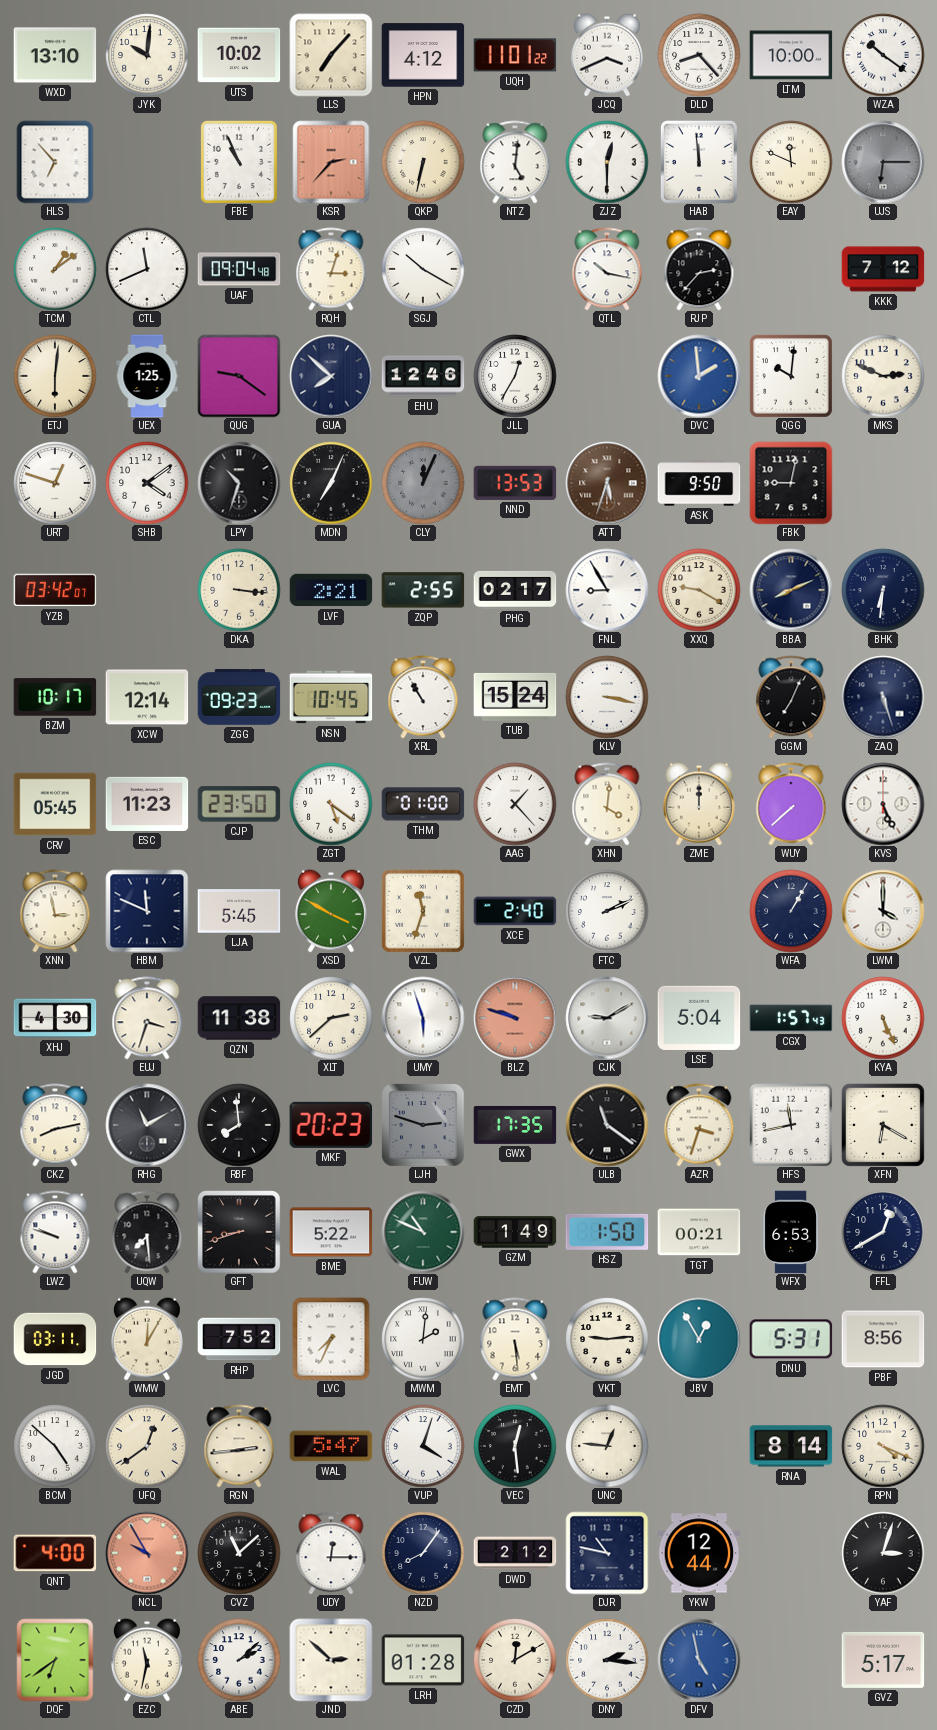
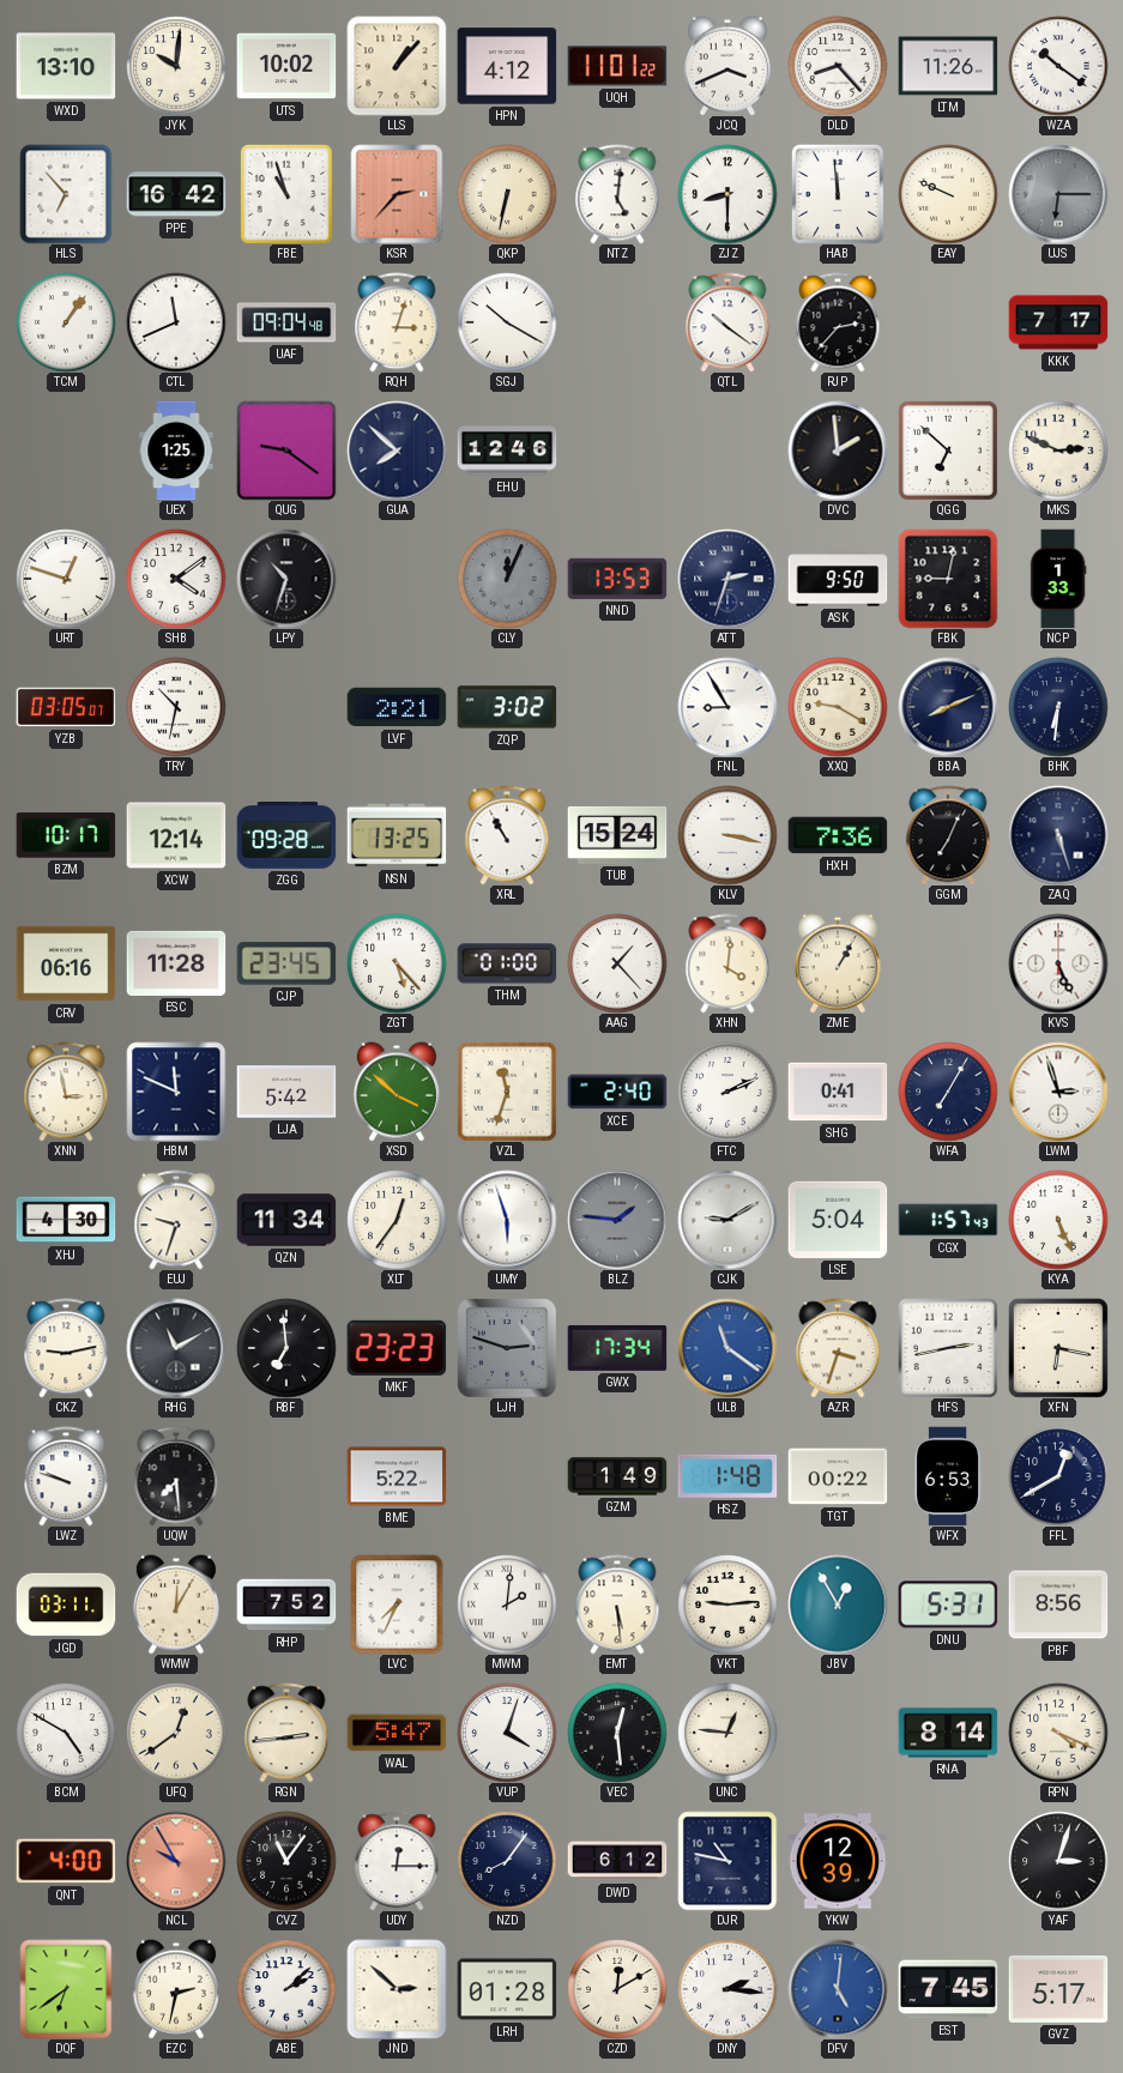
LLS: 7:07 -> 1:07 (397, 66)
LTM: 10:00 -> 11:26 (948, 66)
PPE: none -> 16:42 (176, 194)
FBE: 10:56 -> 10:57 (286, 194)
ZJZ: 12:30 -> 8:30 (727, 194)
EAY: 11:49 -> 9:49 (948, 194)
TCM: 1:09 -> 1:06 (66, 322)
QTL: 10:17 -> 10:21 (727, 322)
KKK: 7:12 -> 7:17 (1058, 322)
ETJ: 6:01 -> none (55, 376)
JLL: 12:35 -> none (515, 376)
DVC dial: blue -> black (838, 451)
QGG: 10:01 -> 6:52 (948, 451)
MDN: 7:04 -> none (331, 483)
ATT: 5:33 -> 2:33 (727, 579)
ATT dial: brown -> navy (727, 579)
NCP: none -> 1:33 (1058, 579)
YZB: 03:42 -> 03:05 (66, 707)
TRY: none -> 10:32 (176, 707)
DKA: 3:16 -> none (239, 590)
ZQP: 2:55 -> 3:02 (507, 707)
PHG: 02:17 -> none (515, 590)
ZGG: 09:23 -> 09:28 (286, 835)
NSN: 10:45 -> 13:25 (397, 835)
HXH: none -> 7:36 (838, 835)
CRV: 05:45 -> 06:16 (66, 963)
ESC: 11:23 -> 11:28 (176, 963)
CJP: 23:50 -> 23:45 (286, 963)
ZGT: 5:21 -> 5:23 (397, 963)
ZME: 12:00 -> 1:05 (838, 963)
WUY: 7:38 -> none (791, 804)
LJA: 5:45 -> 5:42 (286, 1092)
XSD: 3:50 -> 3:52 (397, 1092)
SHG: none -> 0:41 (838, 1092)
WFA: 1:05 -> 7:05 (948, 1092)
LWM: 4:00 -> 2:57 (1058, 1092)
EUJ: 3:33 -> 9:33 (176, 1220)
QZN: 11:38 -> 11:34 (286, 1220)
XLT: 2:38 -> 12:36 (397, 1220)
BLZ: 9:48 -> 1:46 (617, 1220)
BLZ dial: salmon -> grey (617, 1220)
CKZ: 8:13 -> 9:13 (66, 1348)
RBF: 7:59 -> 6:59 (286, 1348)
MKF: 20:23 -> 23:23 (397, 1348)
GWX: 17:35 -> 17:34 (617, 1348)
ULB dial: black -> blue (727, 1348)
HFS: 11:43 -> 2:43 (948, 1348)
XFN: 6:20 -> 6:17 (1058, 1348)
GFT: 8:42 -> none (239, 1232)
FUW: 10:49 -> none (423, 1232)
HSZ: 1:50 -> 1:48 (727, 1476)
TGT: 00:21 -> 00:22 (838, 1476)
BCM: 4:52 -> 4:50 (66, 1733)
CVZ: 11:08 -> 11:06 (286, 1861)
DWD: 2:12 -> 6:12 (617, 1861)
YKW: 12:44 -> 12:39 (838, 1861)
EZC: 11:32 -> 2:32 (176, 1989)
DFV: 4:58 -> 5:01 (838, 1989)
EST: none -> 7:45 (948, 1989)
